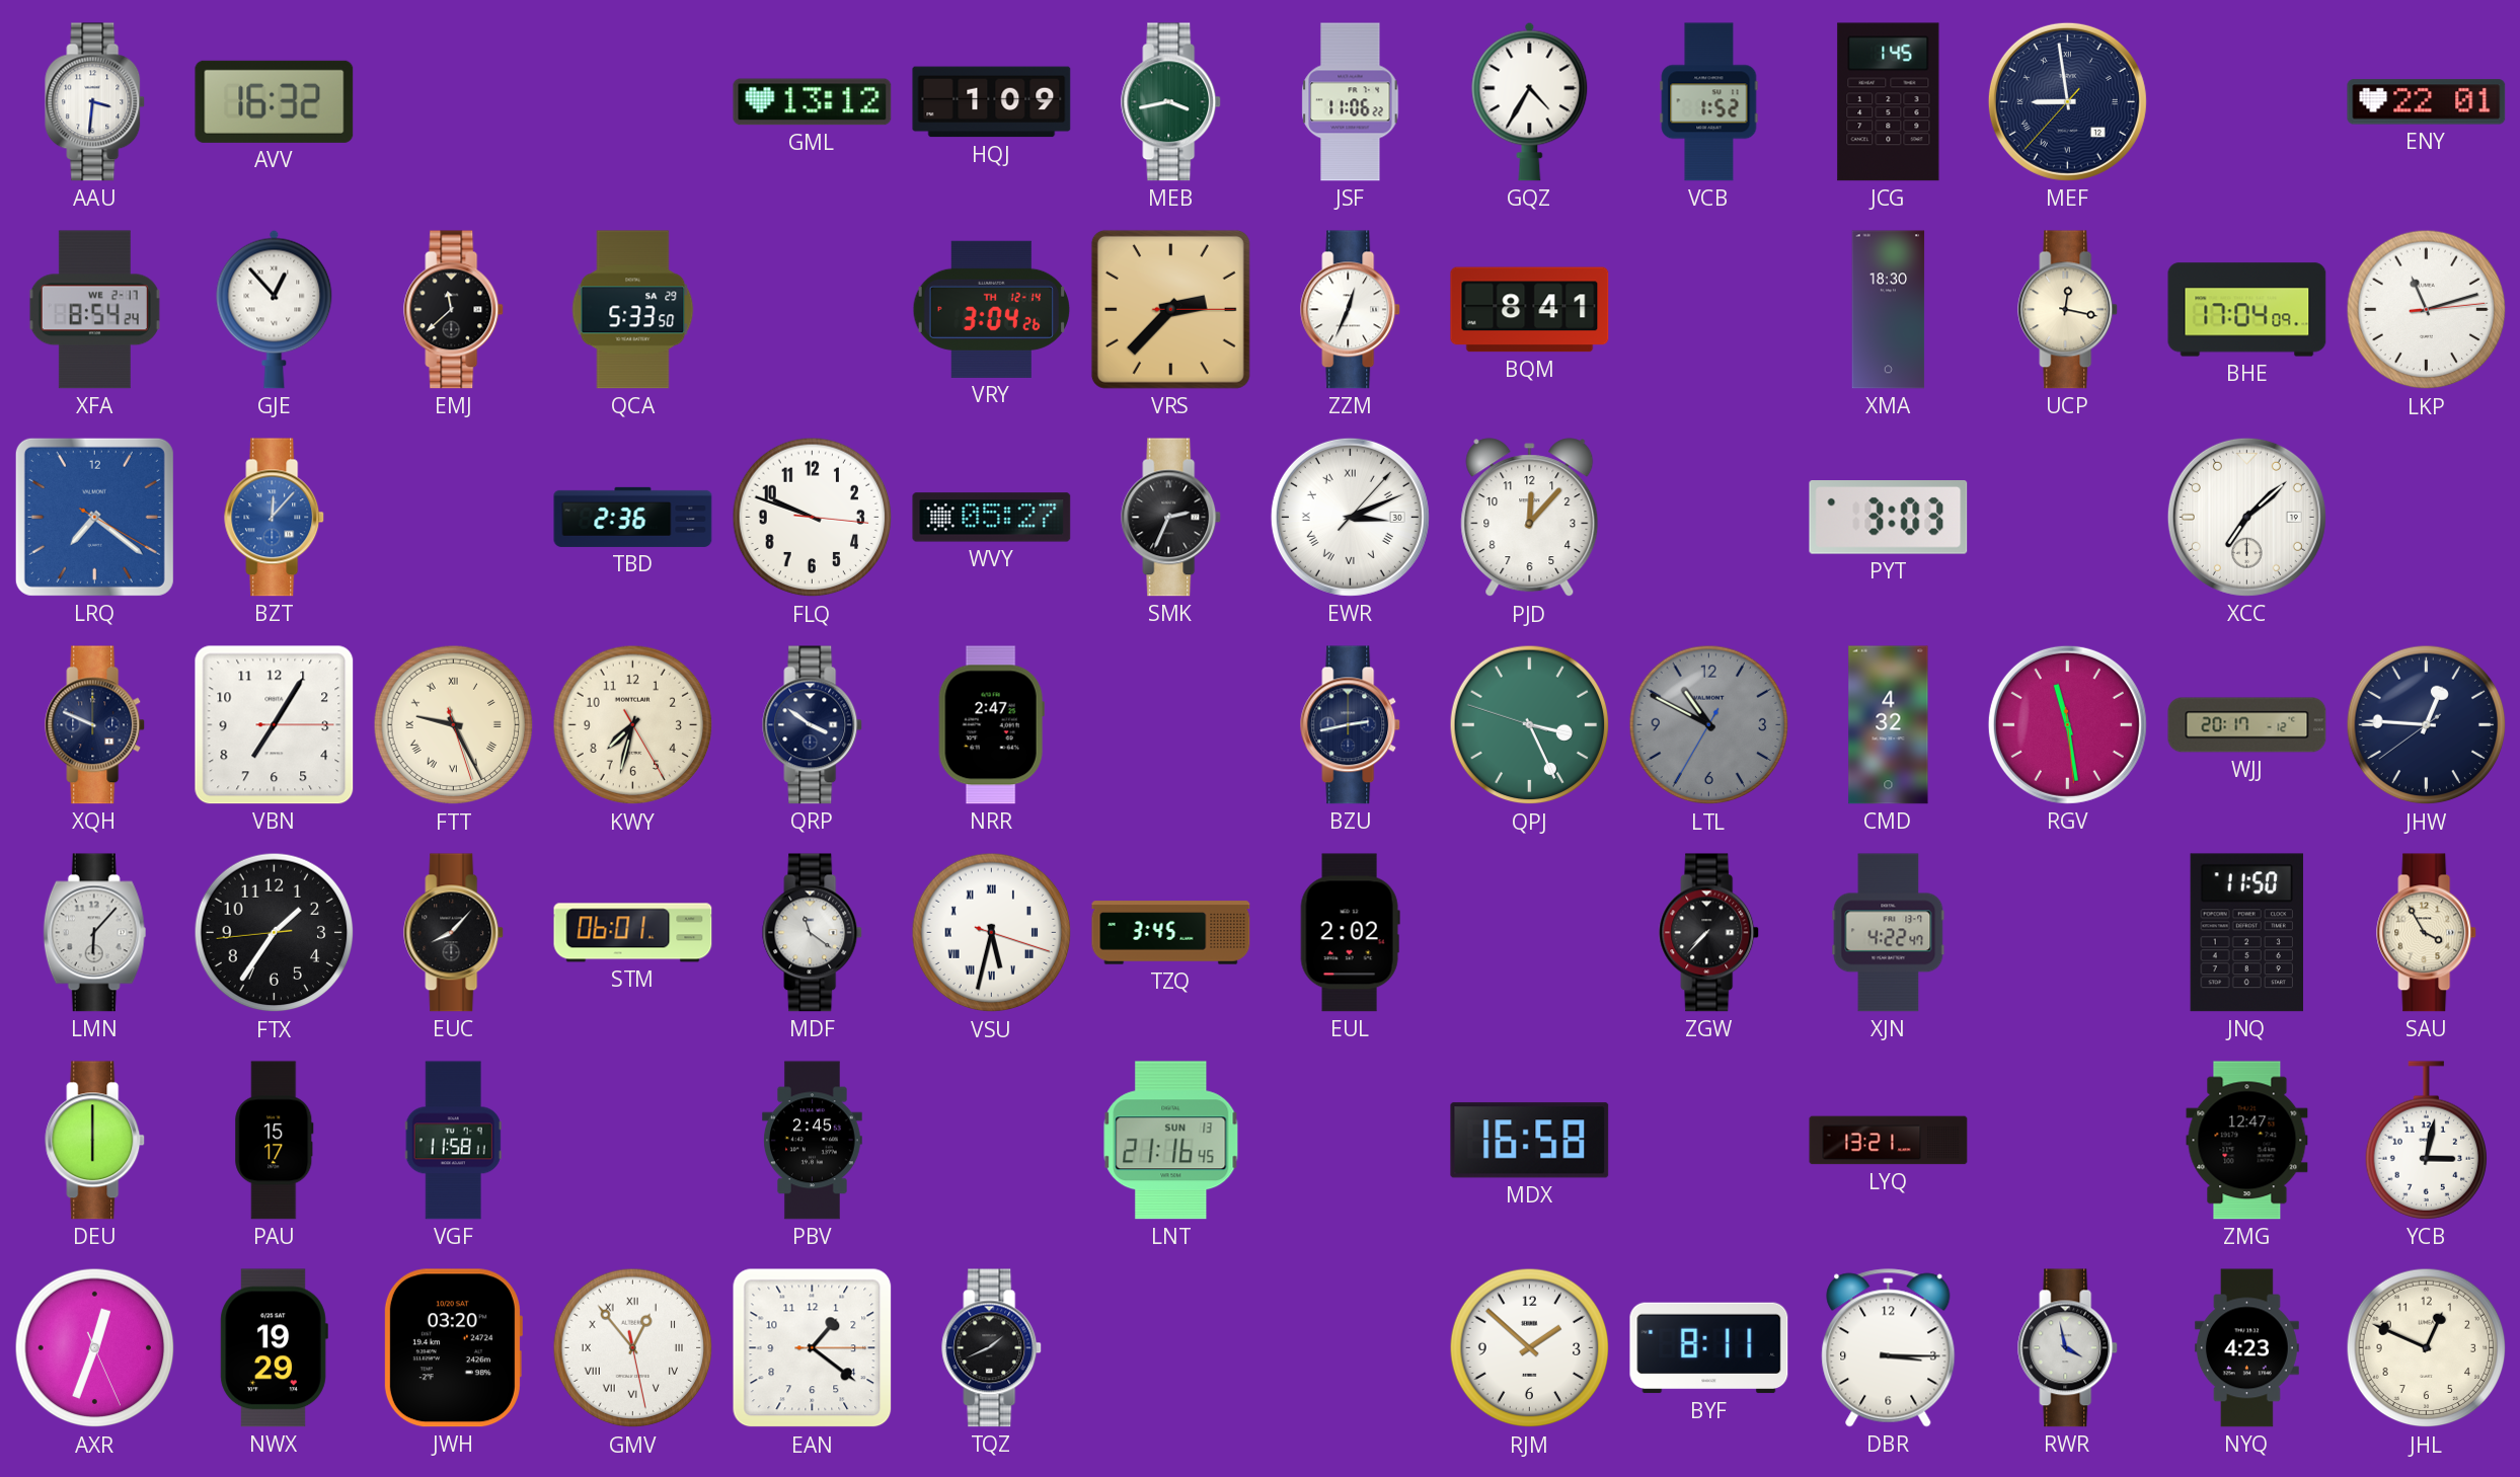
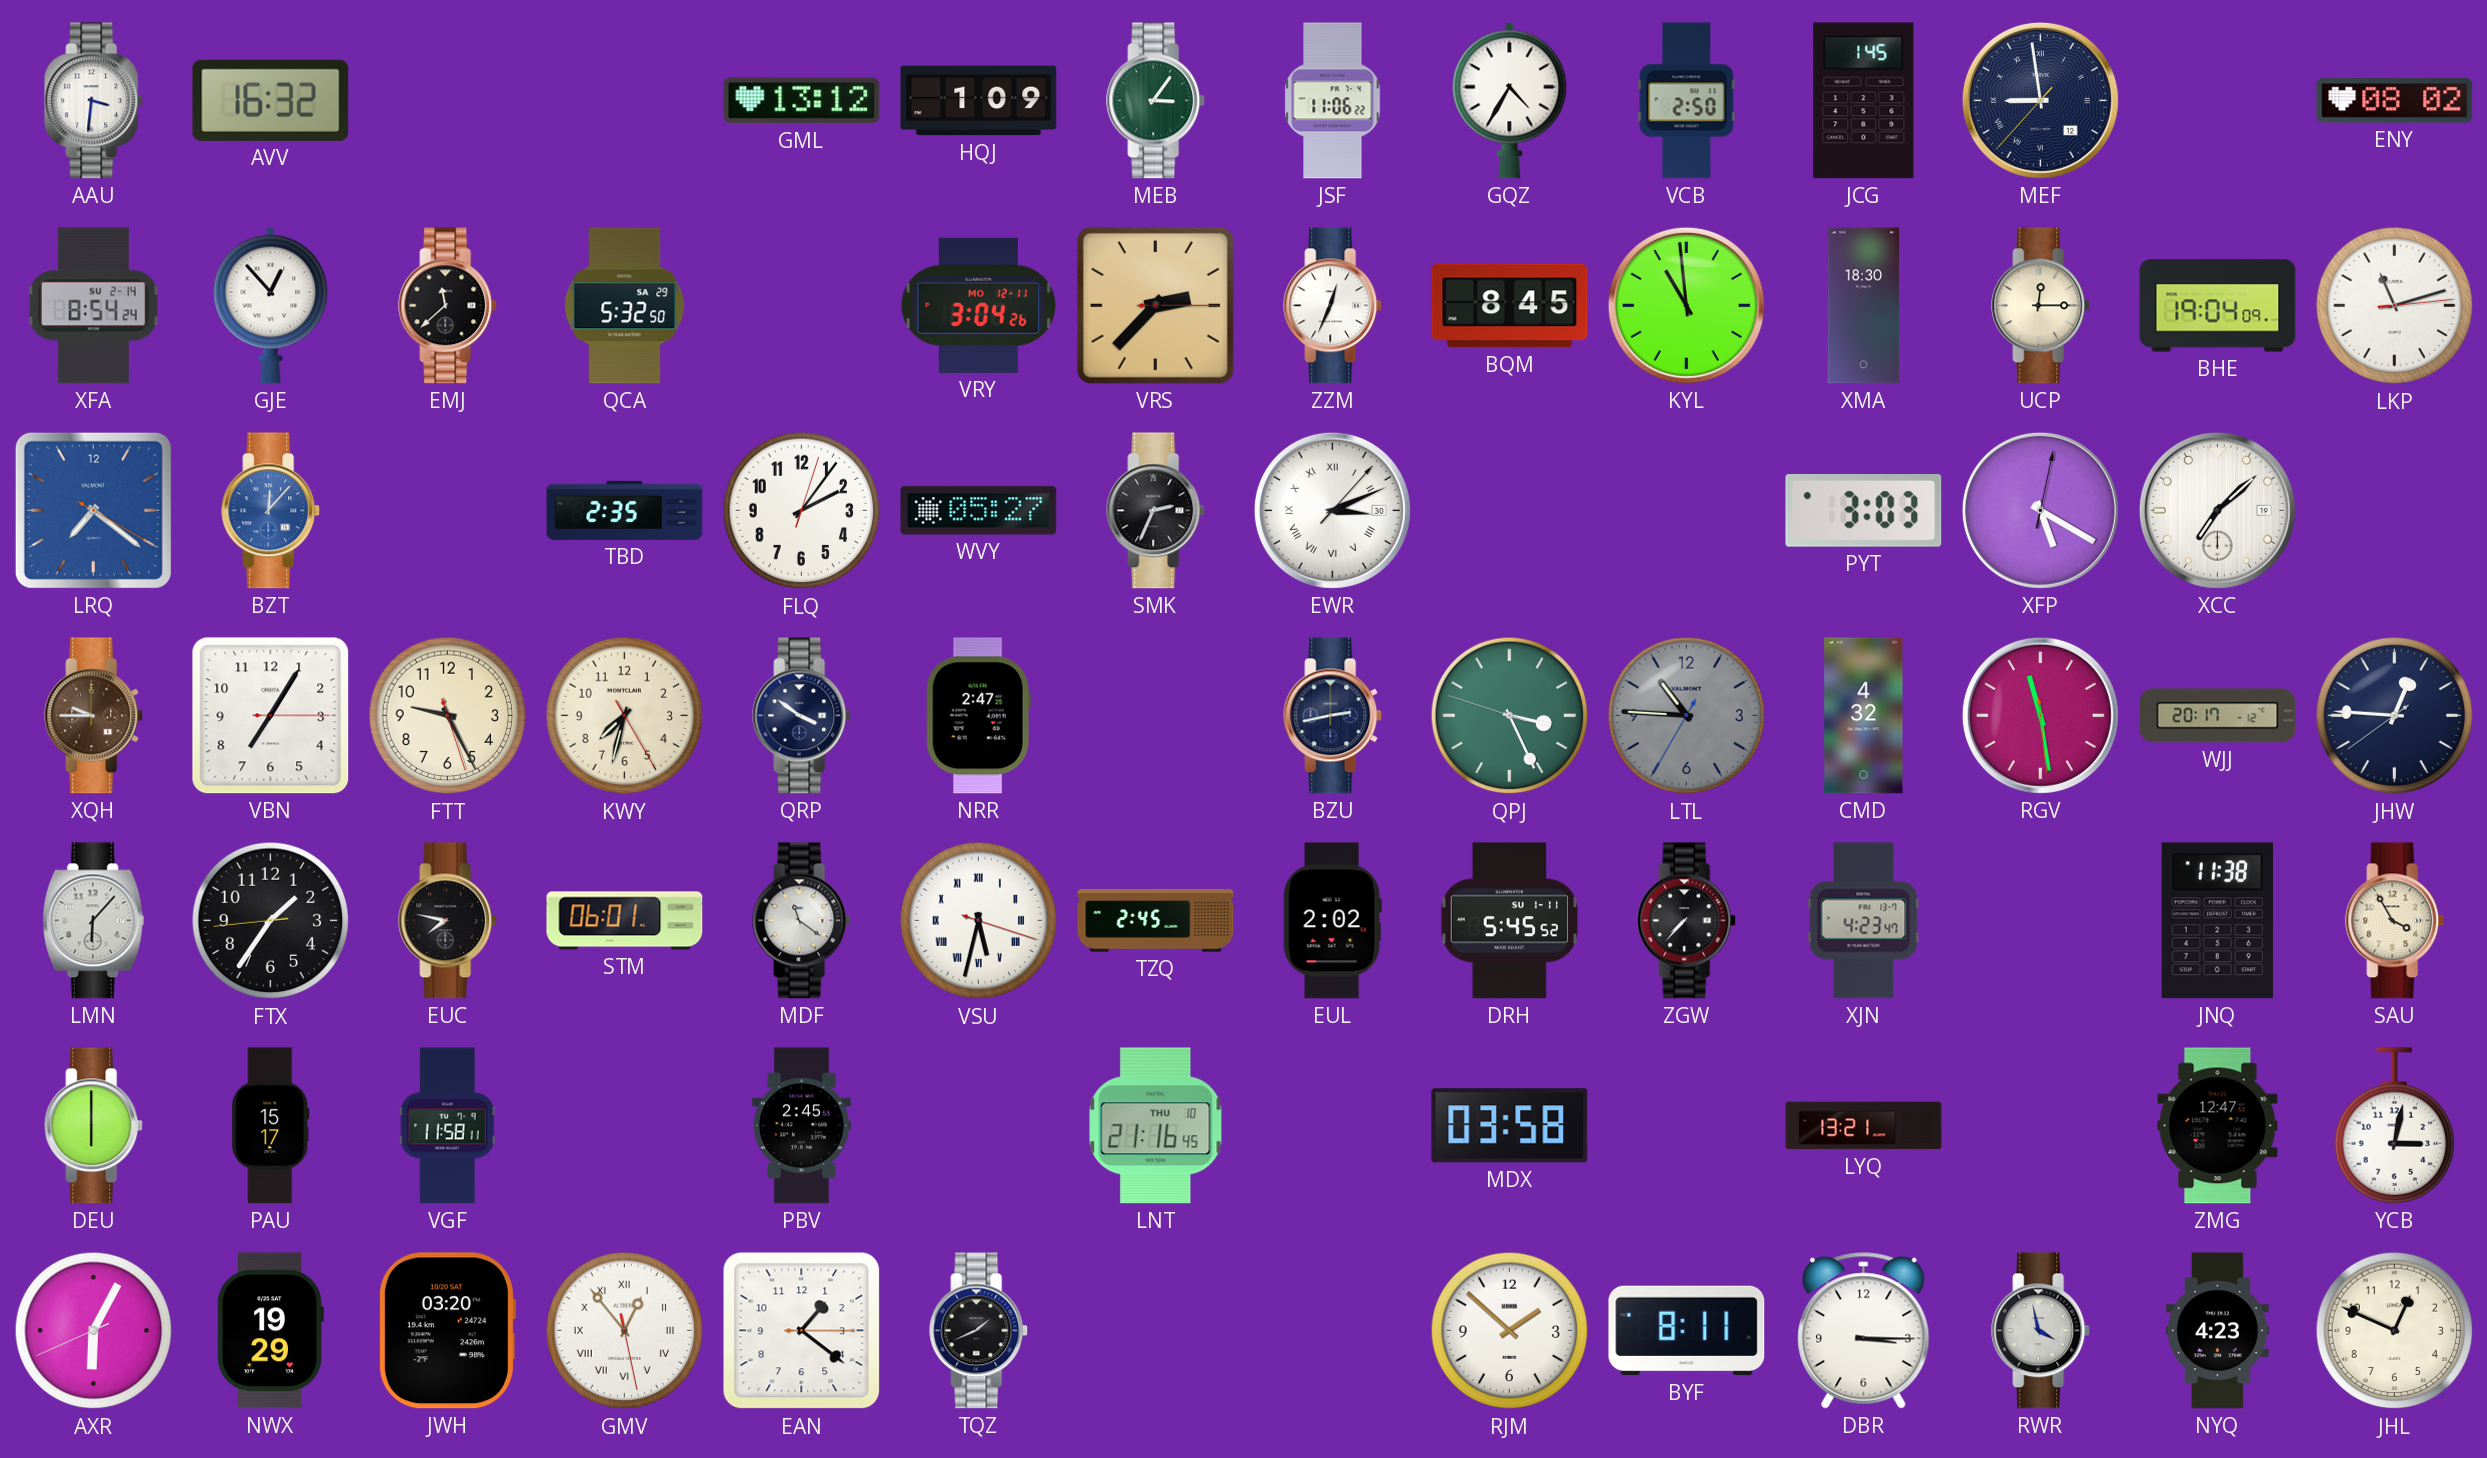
MEB: 3:43 -> 3:06 (1156, 101)
VCB: 1:52 -> 2:50 (1687, 101)
ENY: 22:01 -> 08:02 (2395, 101)
XFA date: WE 2-17 -> SU 2-14 (93, 306)
QCA: 5:33 -> 5:32 (625, 306)
VRY date: TH 12-14 -> MO 12-11 (978, 305)
BQM: 8:41 -> 8:45 (1510, 306)
KYL: none -> 10:59 (1686, 305)
UCP: 12:17 -> 12:15 (2041, 306)
BHE: 17:04 -> 19:04 (2218, 306)
TBD: 2:36 -> 2:35 (625, 510)
FLQ: 9:48 -> 2:06 (802, 511)
PJD: 12:07 -> none (1530, 518)
XFP: none -> 5:20 (2040, 510)
XQH: 9:49 -> 9:45 (94, 716)
XQH dial: navy -> brown (94, 716)
FTT numerals: Roman -> Arabic (448, 716)
LTL: 10:49 -> 10:45 (1687, 716)
EUC: 8:07 -> 7:47 (448, 921)
TZQ: 3:45 -> 2:45 (1156, 921)
DRH: none -> 5:45 (1509, 921)
XJN: 4:22 -> 4:23 (1864, 921)
JNQ: 11:50 -> 11:38 (2217, 921)
LNT date: SUN 13 -> THU 10 (1156, 1126)
MDX: 16:58 -> 03:58 (1510, 1126)
AXR: 12:33 -> 6:04 (94, 1331)
